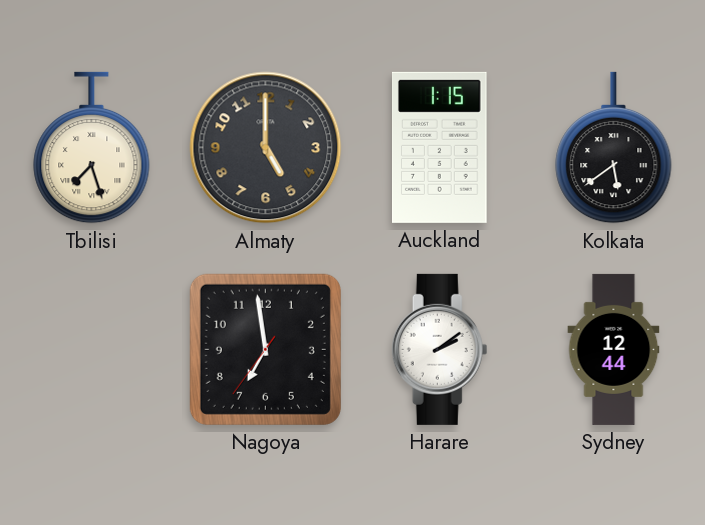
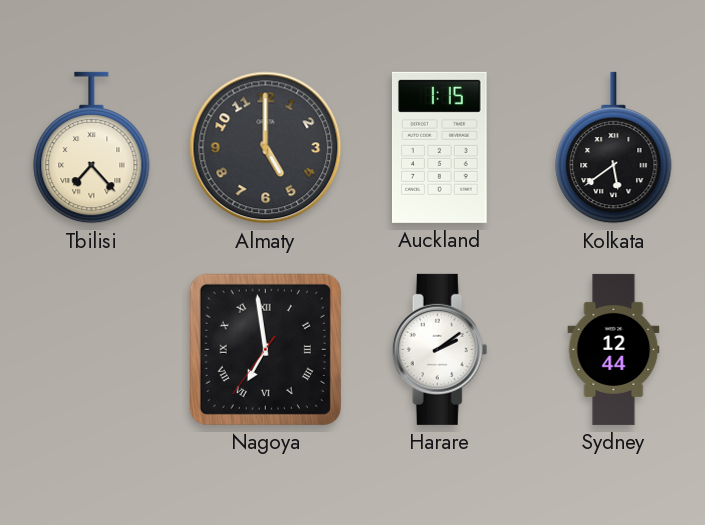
Tbilisi: 7:27 -> 7:23 (92, 148)
Nagoya numerals: Arabic -> Roman (265, 349)
